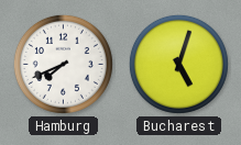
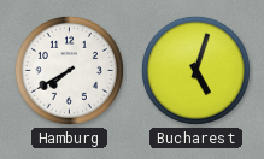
Hamburg: 7:41 -> 7:40 (69, 70)
